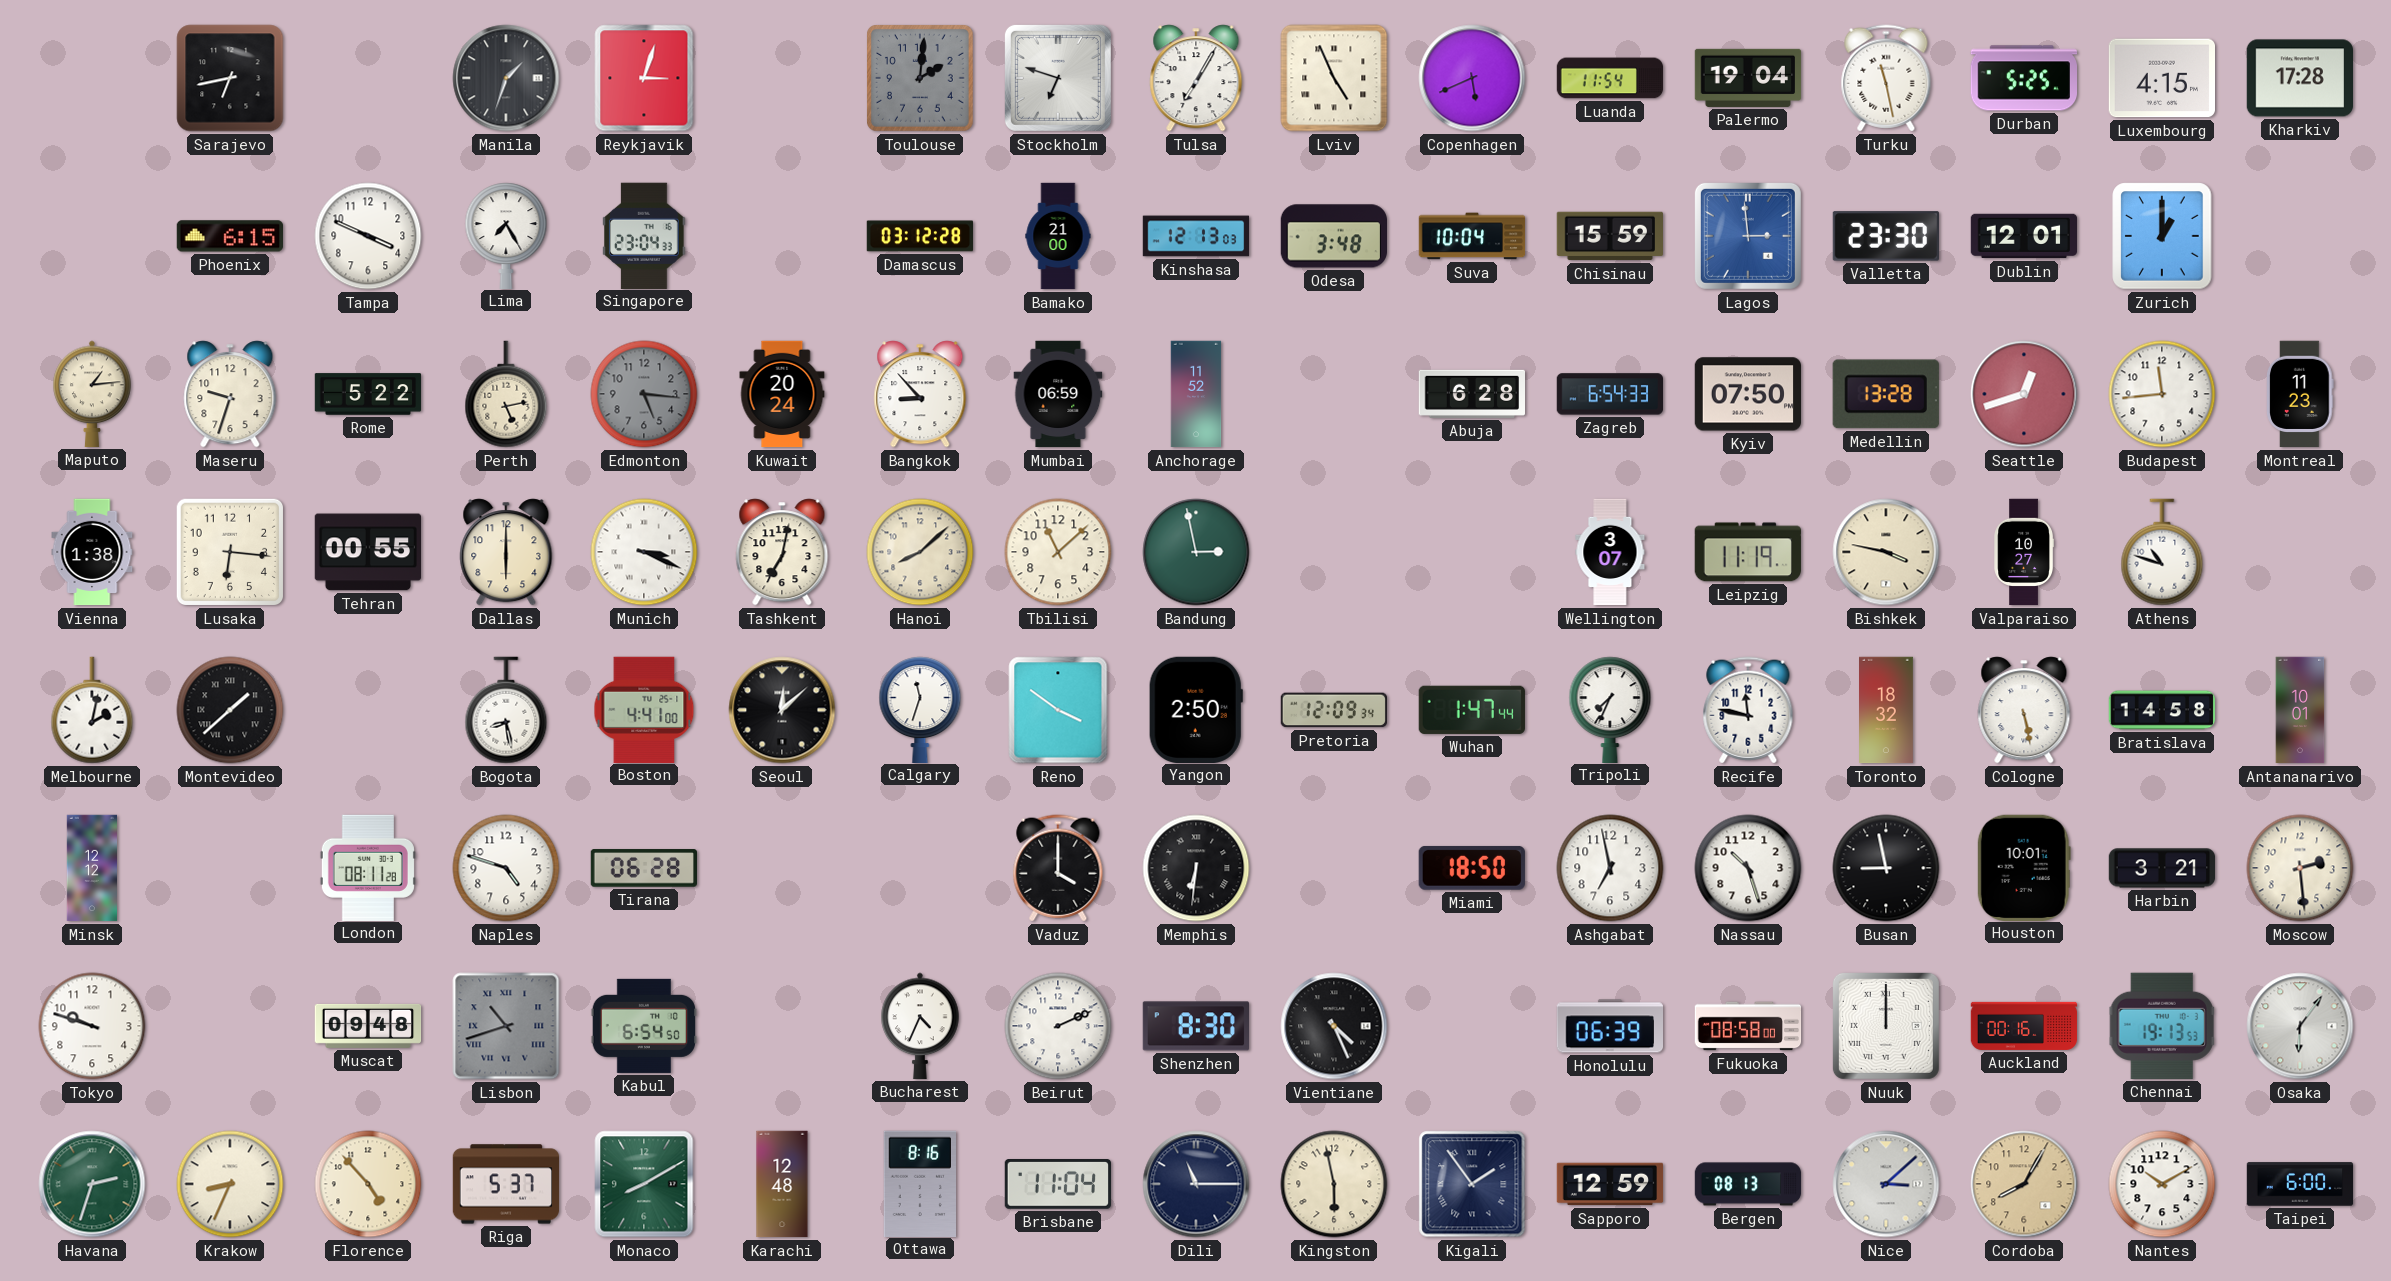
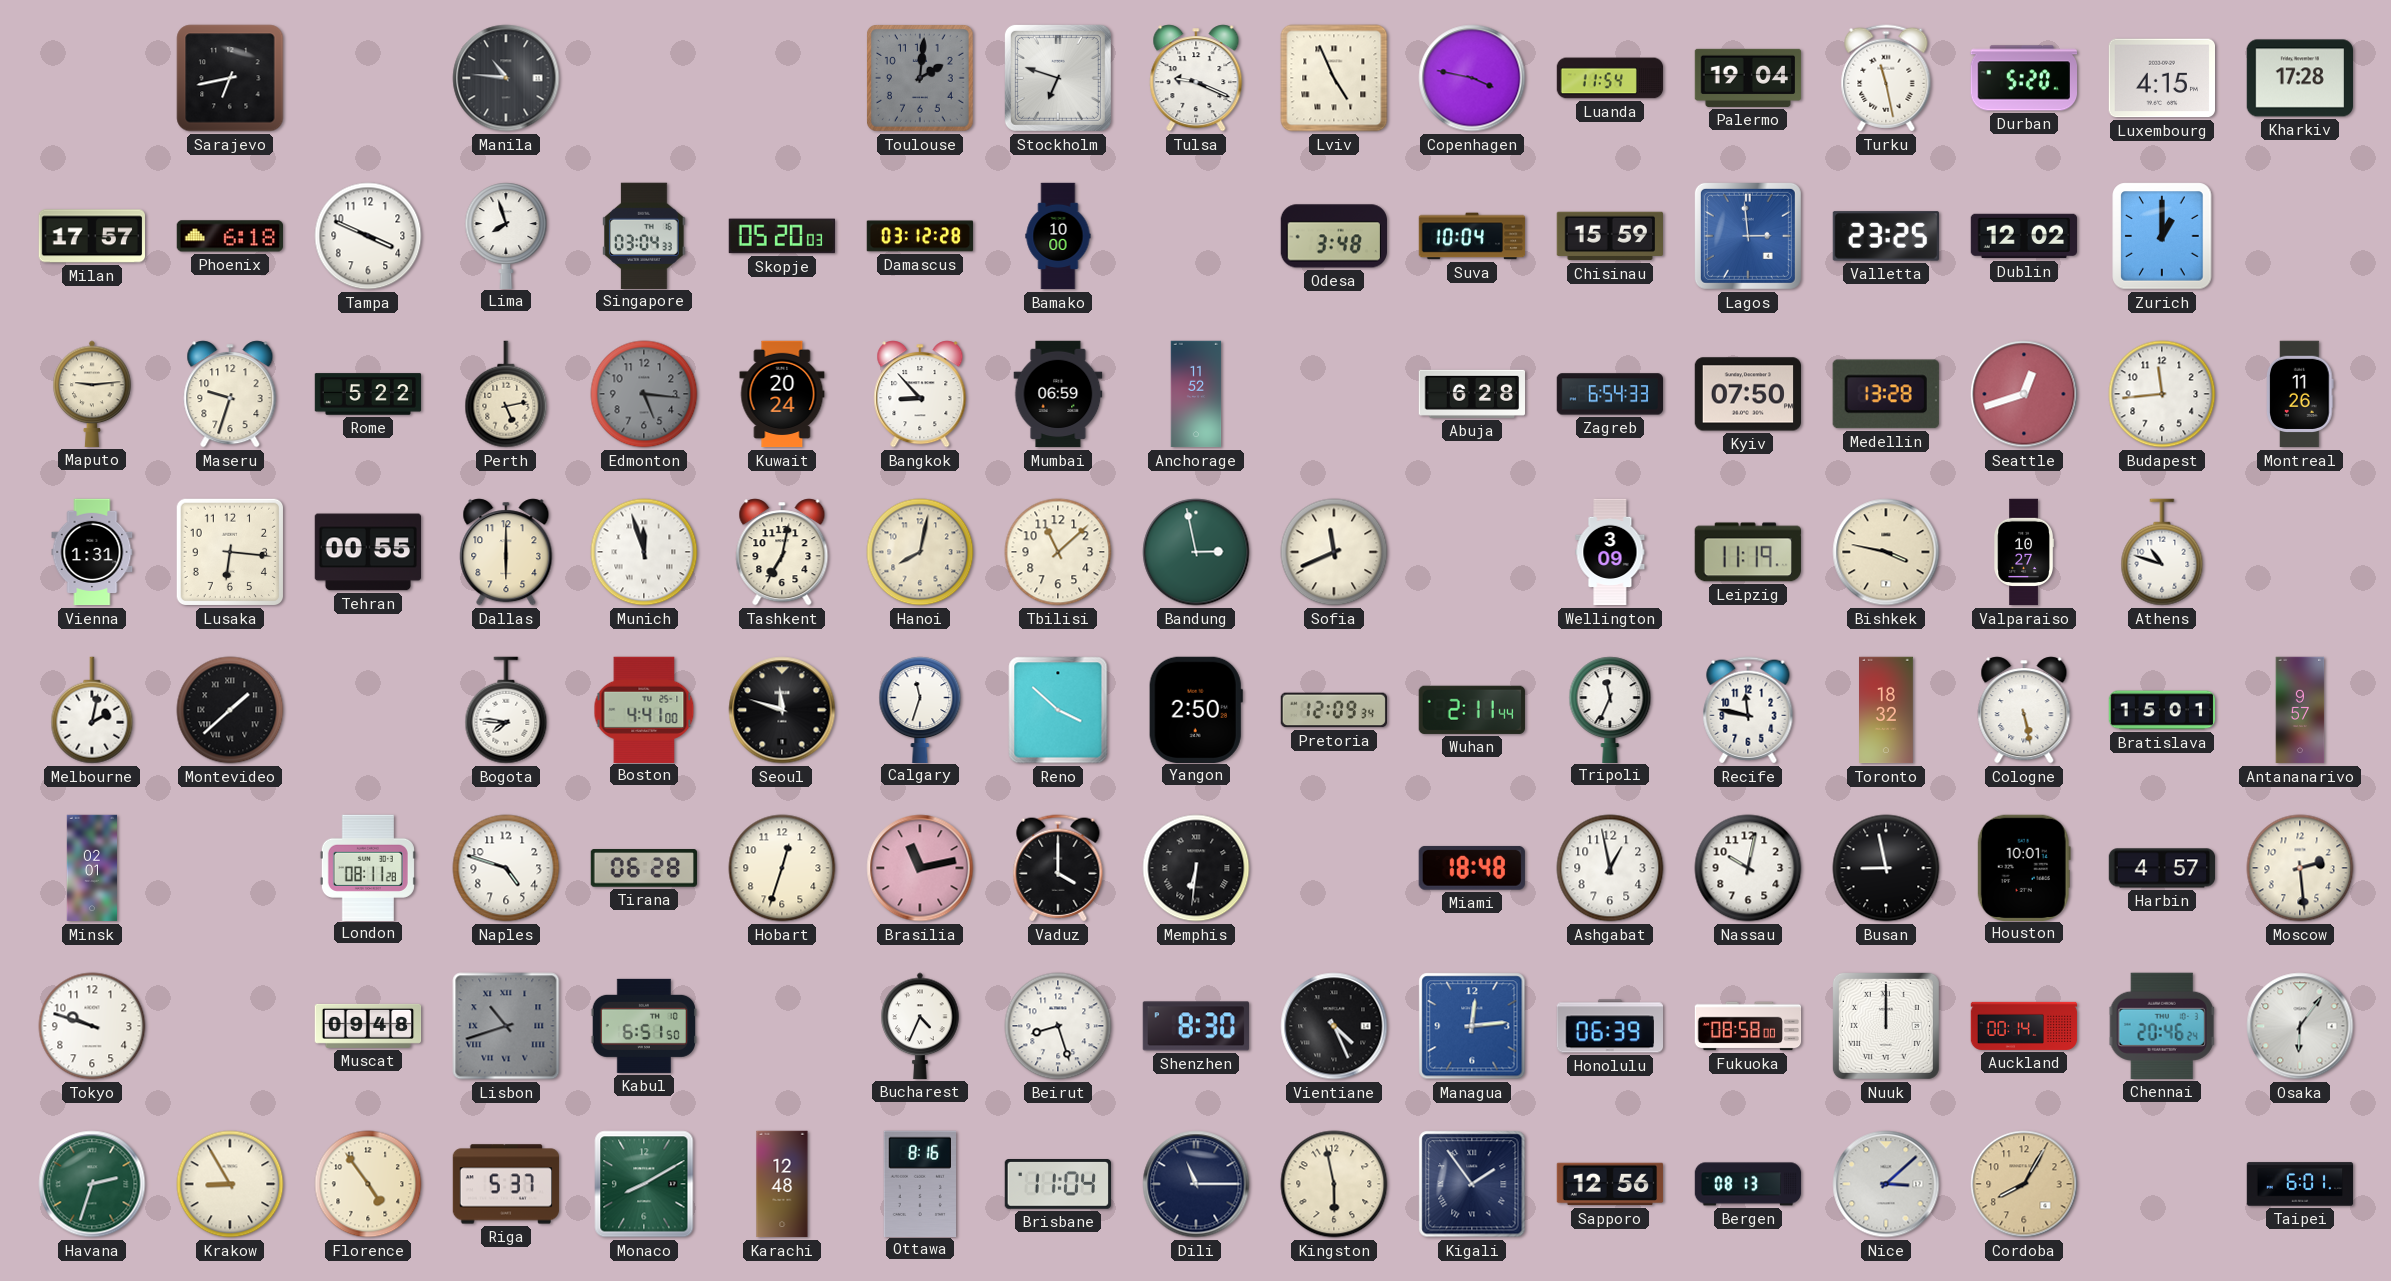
Manila: 1:33 -> 10:46 (506, 78)
Reykjavik: 3:03 -> none (644, 78)
Tulsa: 7:05 -> 9:19 (1196, 78)
Copenhagen: 5:41 -> 3:47 (1472, 78)
Durban: 5:25 -> 5:20 (2023, 78)
Milan: none -> 17:57 (91, 236)
Phoenix: 6:15 -> 6:18 (229, 236)
Lima: 7:25 -> 7:57 (506, 235)
Singapore: 23:04 -> 03:04 (645, 235)
Skopje: none -> 05:20 (781, 236)
Bamako: 21:00 -> 10:00 (1058, 236)
Kinshasa: 12:13 -> none (1196, 236)
Valletta: 23:30 -> 23:25 (1885, 236)
Dublin: 12:01 -> 12:02 (2024, 236)
Maputo: 1:14 -> 9:14 (92, 394)
Montreal: 11:23 -> 11:26 (2300, 394)
Vienna: 1:38 -> 1:31 (92, 552)
Munich: 3:19 -> 11:57 (644, 552)
Hanoi: 8:08 -> 8:02 (920, 552)
Sofia: none -> 11:41 (1334, 552)
Wellington: 3:07 -> 3:09 (1610, 552)
Bogota: 8:28 -> 7:46 (506, 710)
Seoul: 12:08 -> 11:48 (782, 710)
Reno: 3:51 -> 3:52 (1058, 710)
Wuhan: 1:47 -> 2:11 (1472, 710)
Tripoli: 7:34 -> 11:34 (1610, 709)
Bratislava: 14:58 -> 15:01 (2162, 710)
Antananarivo: 10:01 -> 9:57 (2300, 710)
Minsk: 12:12 -> 02:01 (92, 868)
Hobart: none -> 12:33 (782, 868)
Brasilia: none -> 11:13 (920, 868)
Miami: 18:50 -> 18:48 (1472, 868)
Ashgabat: 6:58 -> 12:58 (1610, 868)
Nassau: 10:27 -> 10:02 (1748, 868)
Harbin: 3:21 -> 4:57 (2162, 868)
Kabul: 6:54 -> 6:51 (643, 1026)
Beirut: 2:11 -> 8:27 (1058, 1026)
Managua: none -> 12:14 (1472, 1026)
Auckland: 00:16 -> 00:14 (2024, 1026)
Chennai: 19:13 -> 20:46 (2162, 1026)
Krakow: 8:34 -> 8:55 (230, 1184)
Florence: 4:53 -> 4:54 (368, 1184)
Sapporo: 12:59 -> 12:56 (1610, 1184)
Nantes: 10:10 -> none (2162, 1184)
Taipei: 6:00 -> 6:01 (2300, 1184)
